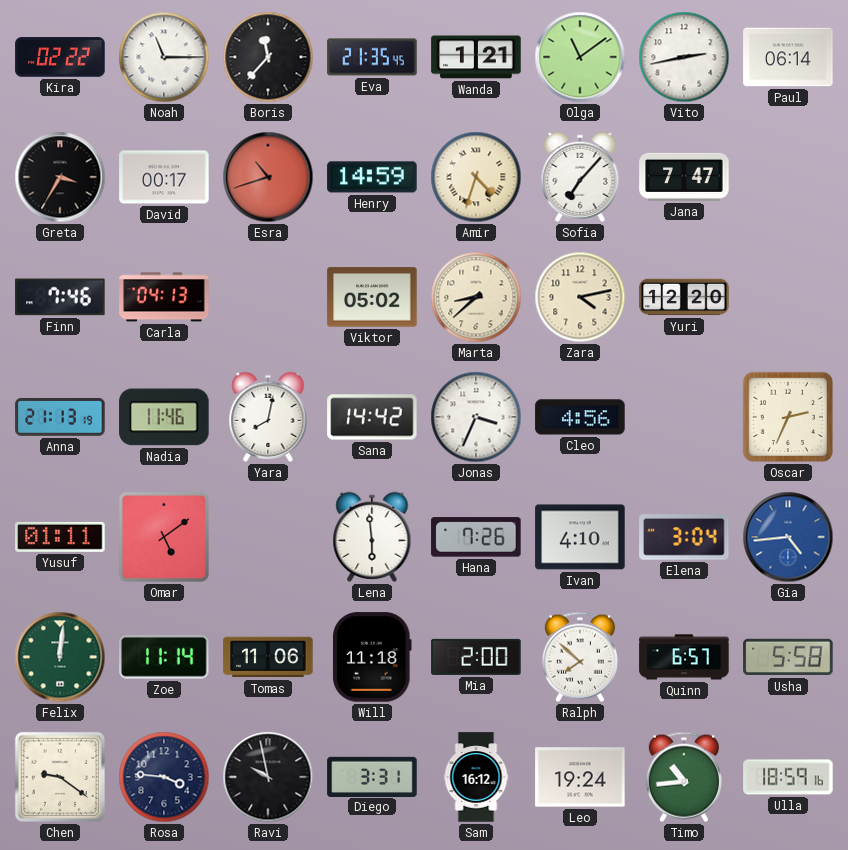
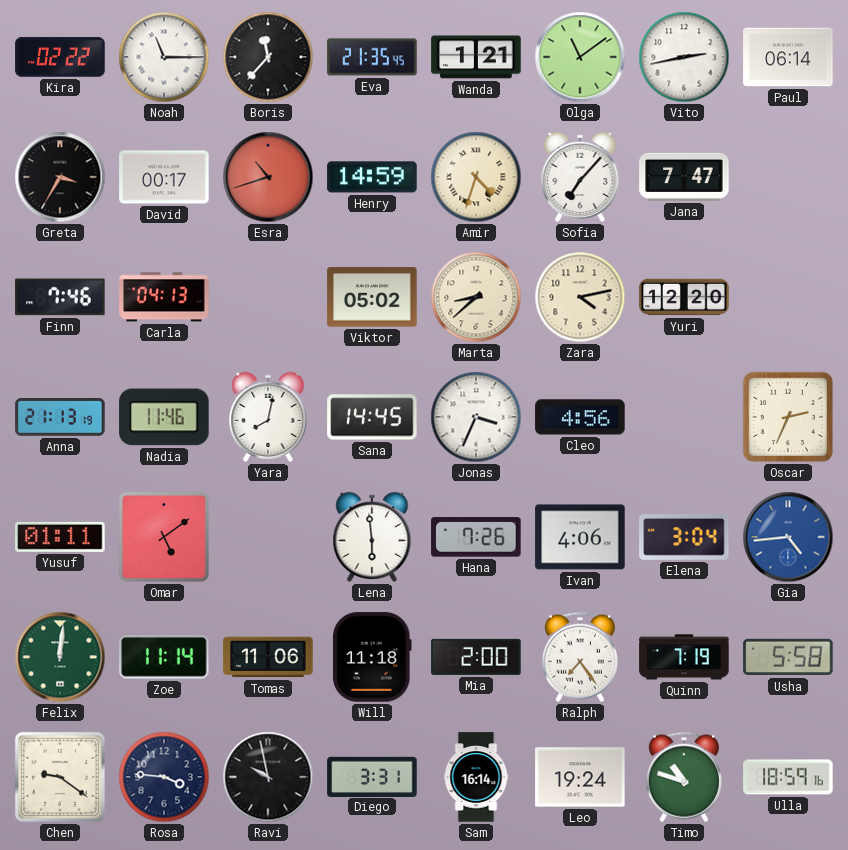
Sana: 14:42 -> 14:45 (372, 417)
Ivan: 4:10 -> 4:06 (580, 537)
Ralph: 7:52 -> 7:24 (580, 657)
Quinn: 6:57 -> 7:19 (684, 657)
Sam: 16:12 -> 16:14 (476, 777)
Timo: 10:44 -> 10:48 (684, 777)
